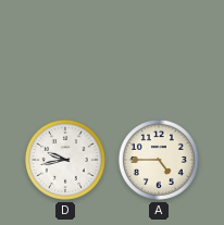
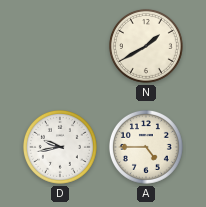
N: none -> 1:40 (146, 46)
